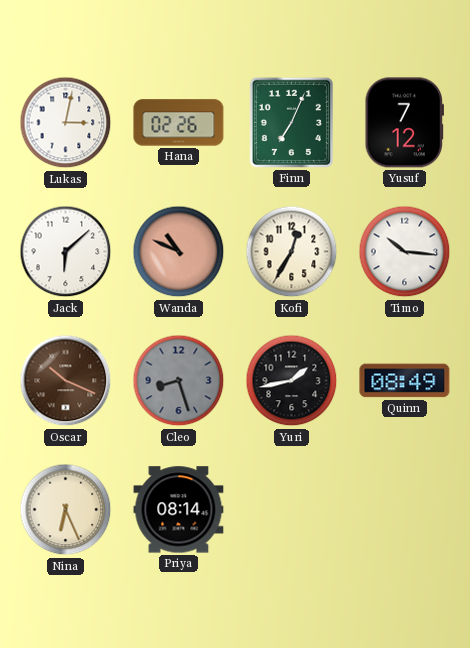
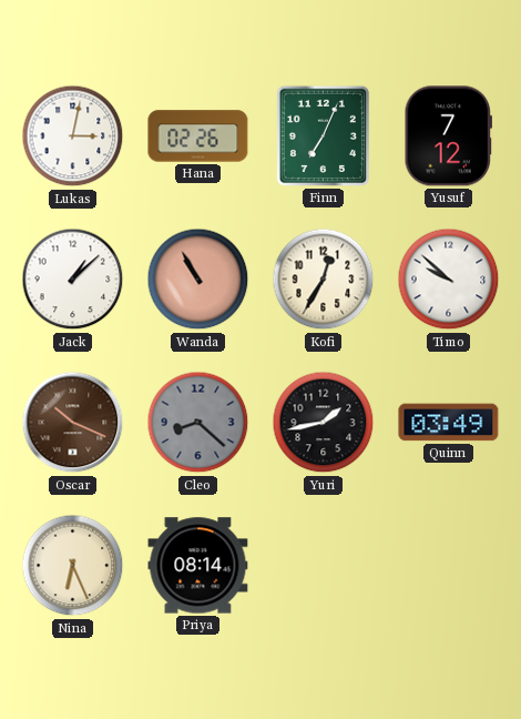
Jack: 6:08 -> 1:08 (73, 280)
Wanda: 10:49 -> 10:55 (198, 280)
Timo: 10:16 -> 9:52 (449, 280)
Cleo: 8:27 -> 8:22 (198, 423)
Quinn: 08:49 -> 03:49 (449, 423)
